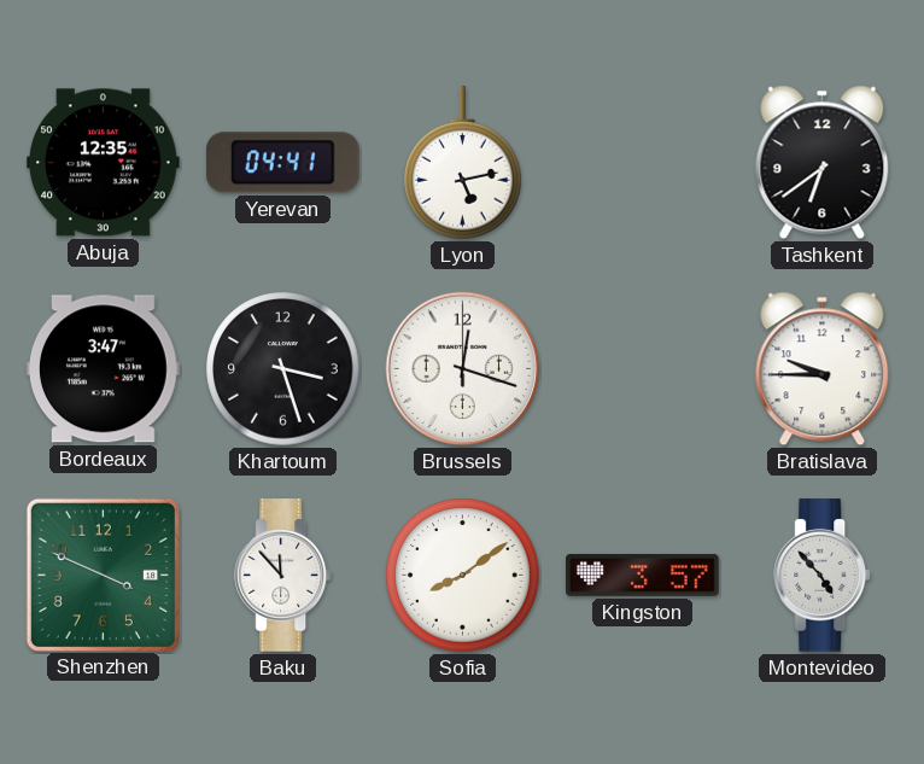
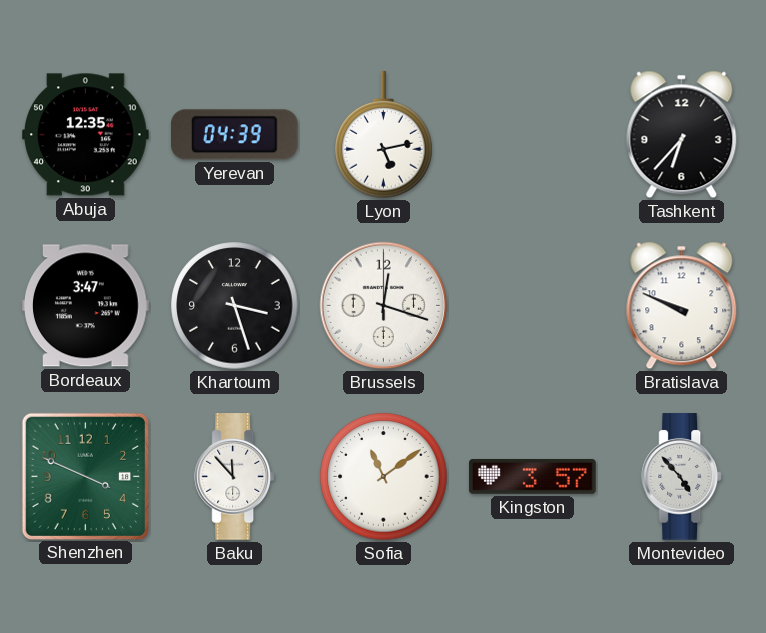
Yerevan: 04:41 -> 04:39 (234, 135)
Tashkent: 6:39 -> 6:37 (682, 135)
Bratislava: 9:45 -> 9:49 (682, 306)
Sofia: 8:09 -> 11:09 (384, 477)
